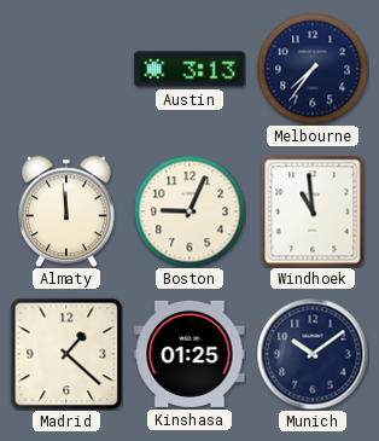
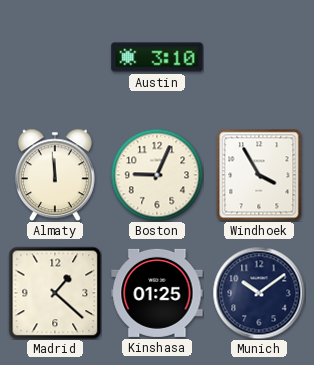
Austin: 3:13 -> 3:10 (157, 57)
Melbourne: 7:36 -> none (313, 69)
Windhoek: 10:59 -> 3:55 (259, 175)
